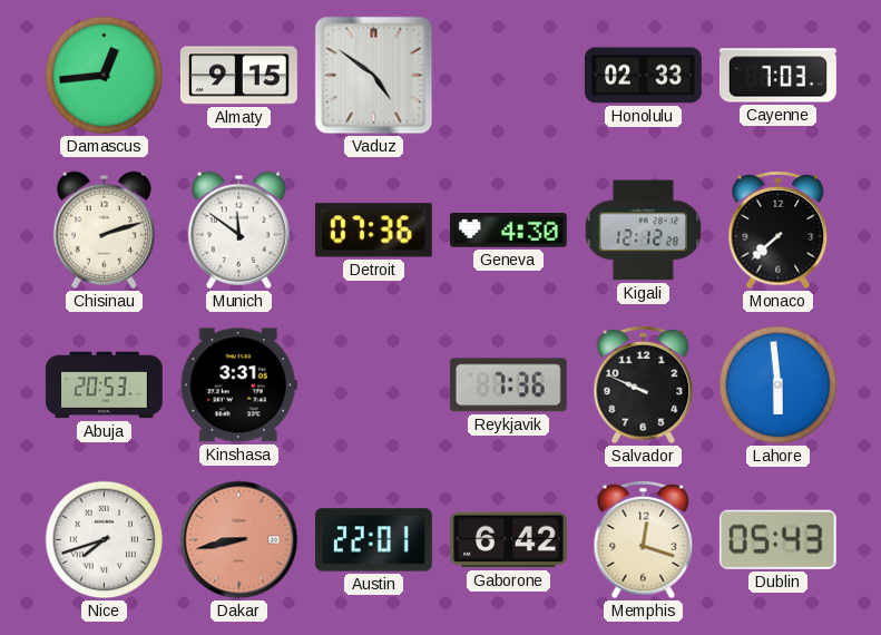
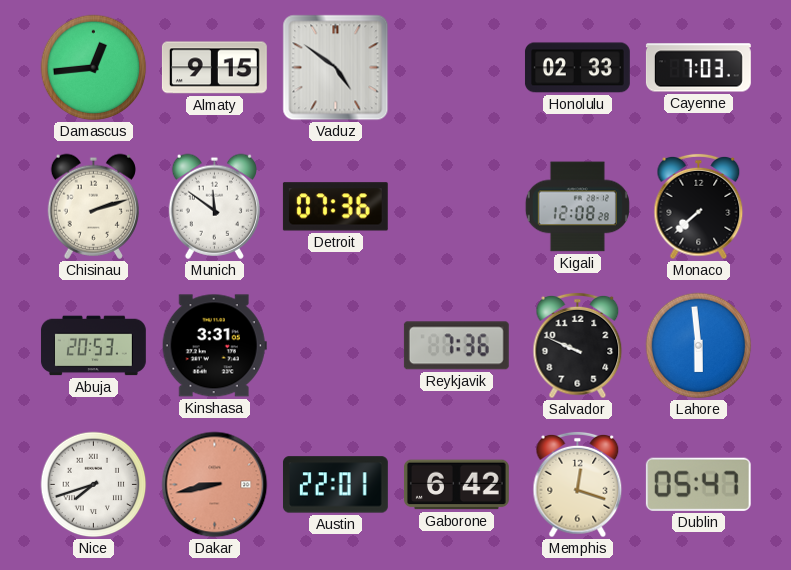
Geneva: 4:30 -> none (508, 231)
Kigali: 12:12 -> 12:08 (577, 207)
Dublin: 05:43 -> 05:47 (698, 484)
